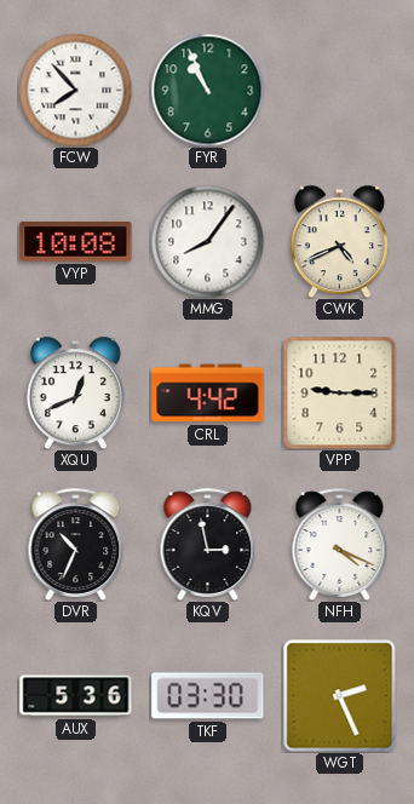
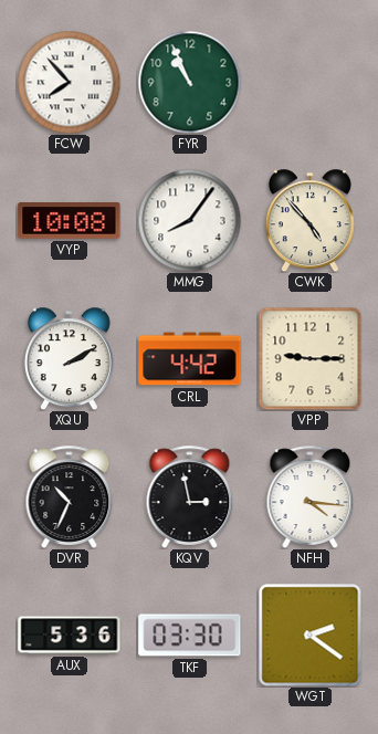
CWK: 4:41 -> 4:53 (309, 220)
XQU: 12:41 -> 2:10 (69, 358)
NFH: 4:19 -> 4:16 (311, 496)
WGT: 2:26 -> 2:21 (309, 635)
